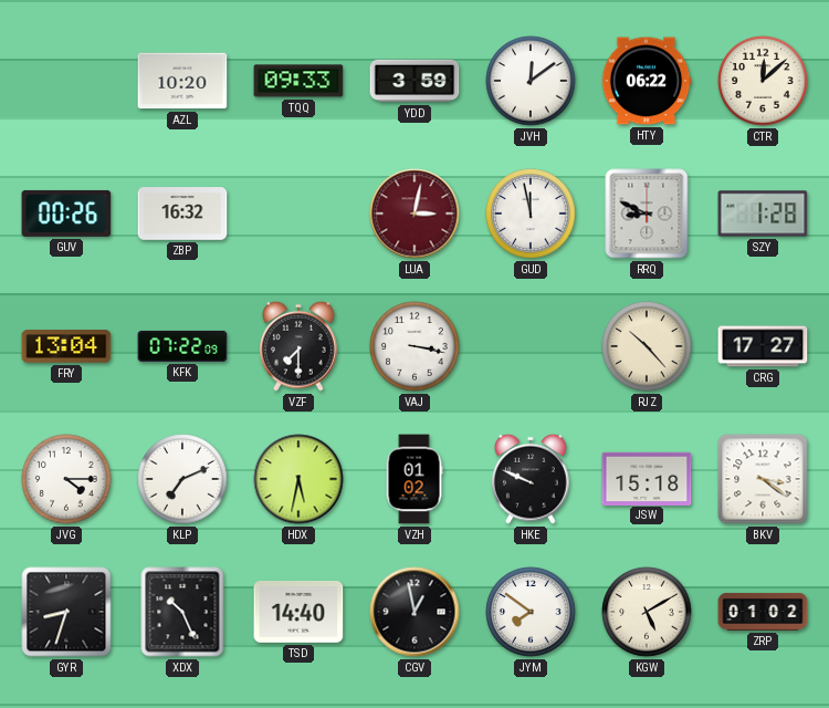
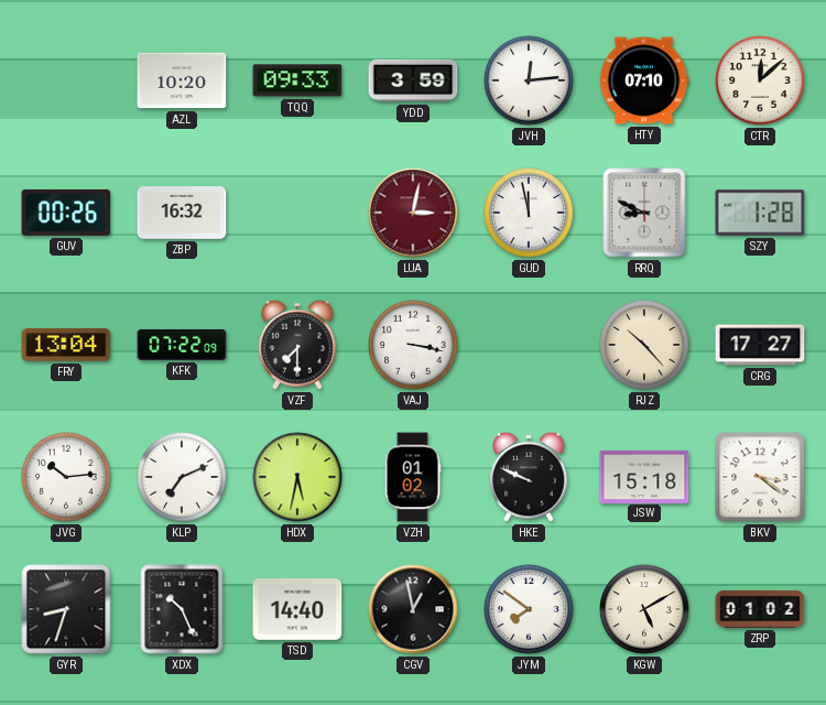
JVH: 12:09 -> 12:14 (529, 80)
HTY: 06:22 -> 07:10 (644, 80)
JVG: 4:15 -> 10:14 (66, 477)
